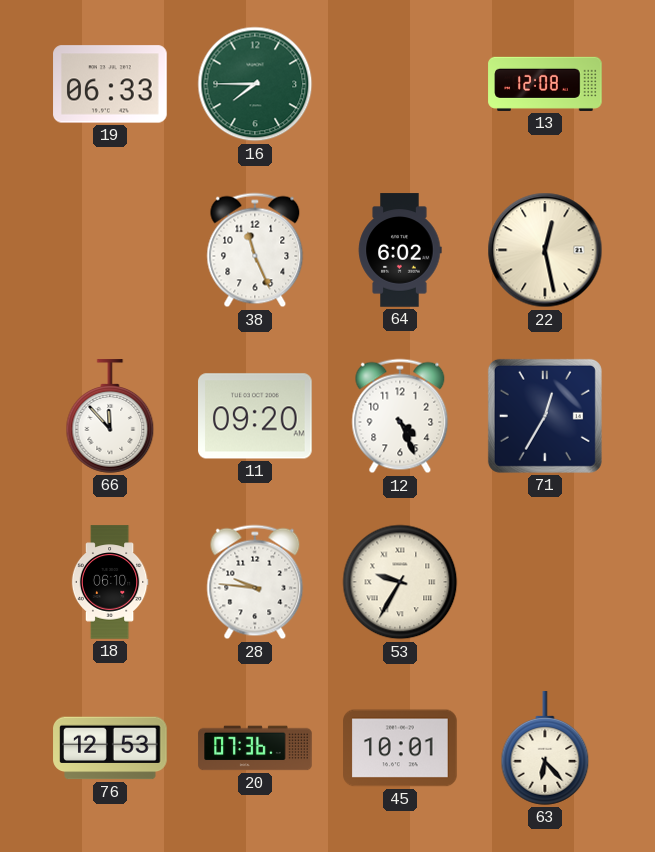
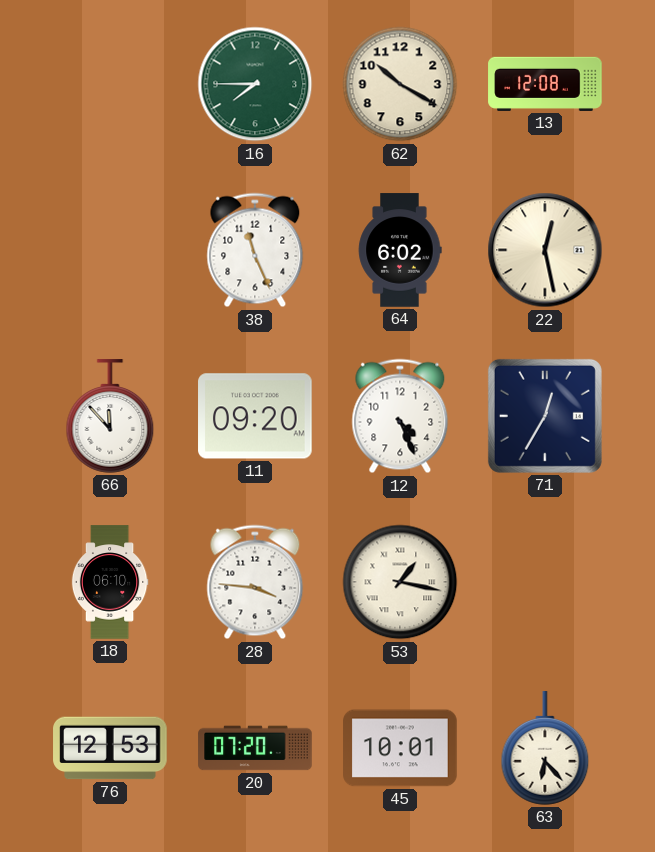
19: 06:33 -> none (110, 84)
62: none -> 10:20 (400, 84)
28: 9:46 -> 3:46 (255, 582)
53: 9:35 -> 1:17 (400, 582)
20: 07:36 -> 07:20 (255, 748)
